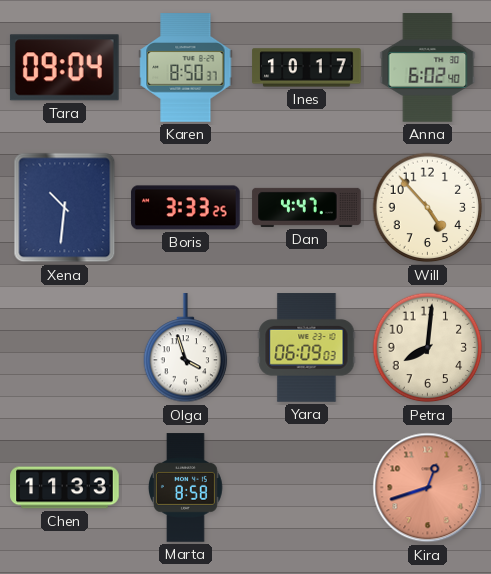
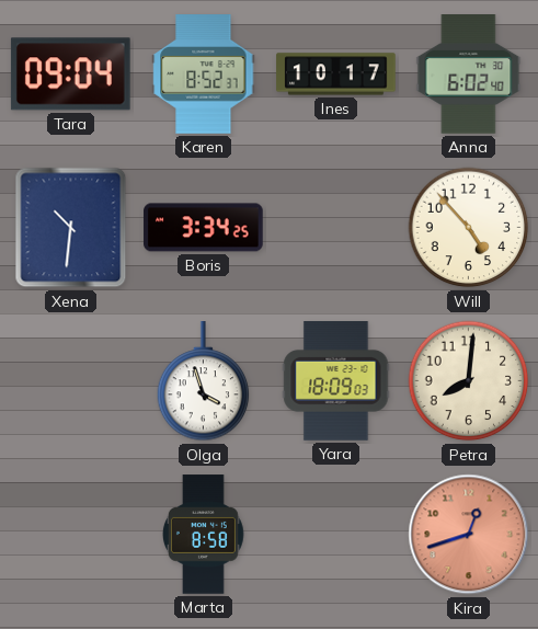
Karen: 8:50 -> 8:52 (204, 75)
Boris: 3:33 -> 3:34 (204, 228)
Dan: 4:47 -> none (307, 207)
Yara: 06:09 -> 18:09 (336, 381)
Chen: 11:33 -> none (65, 488)
